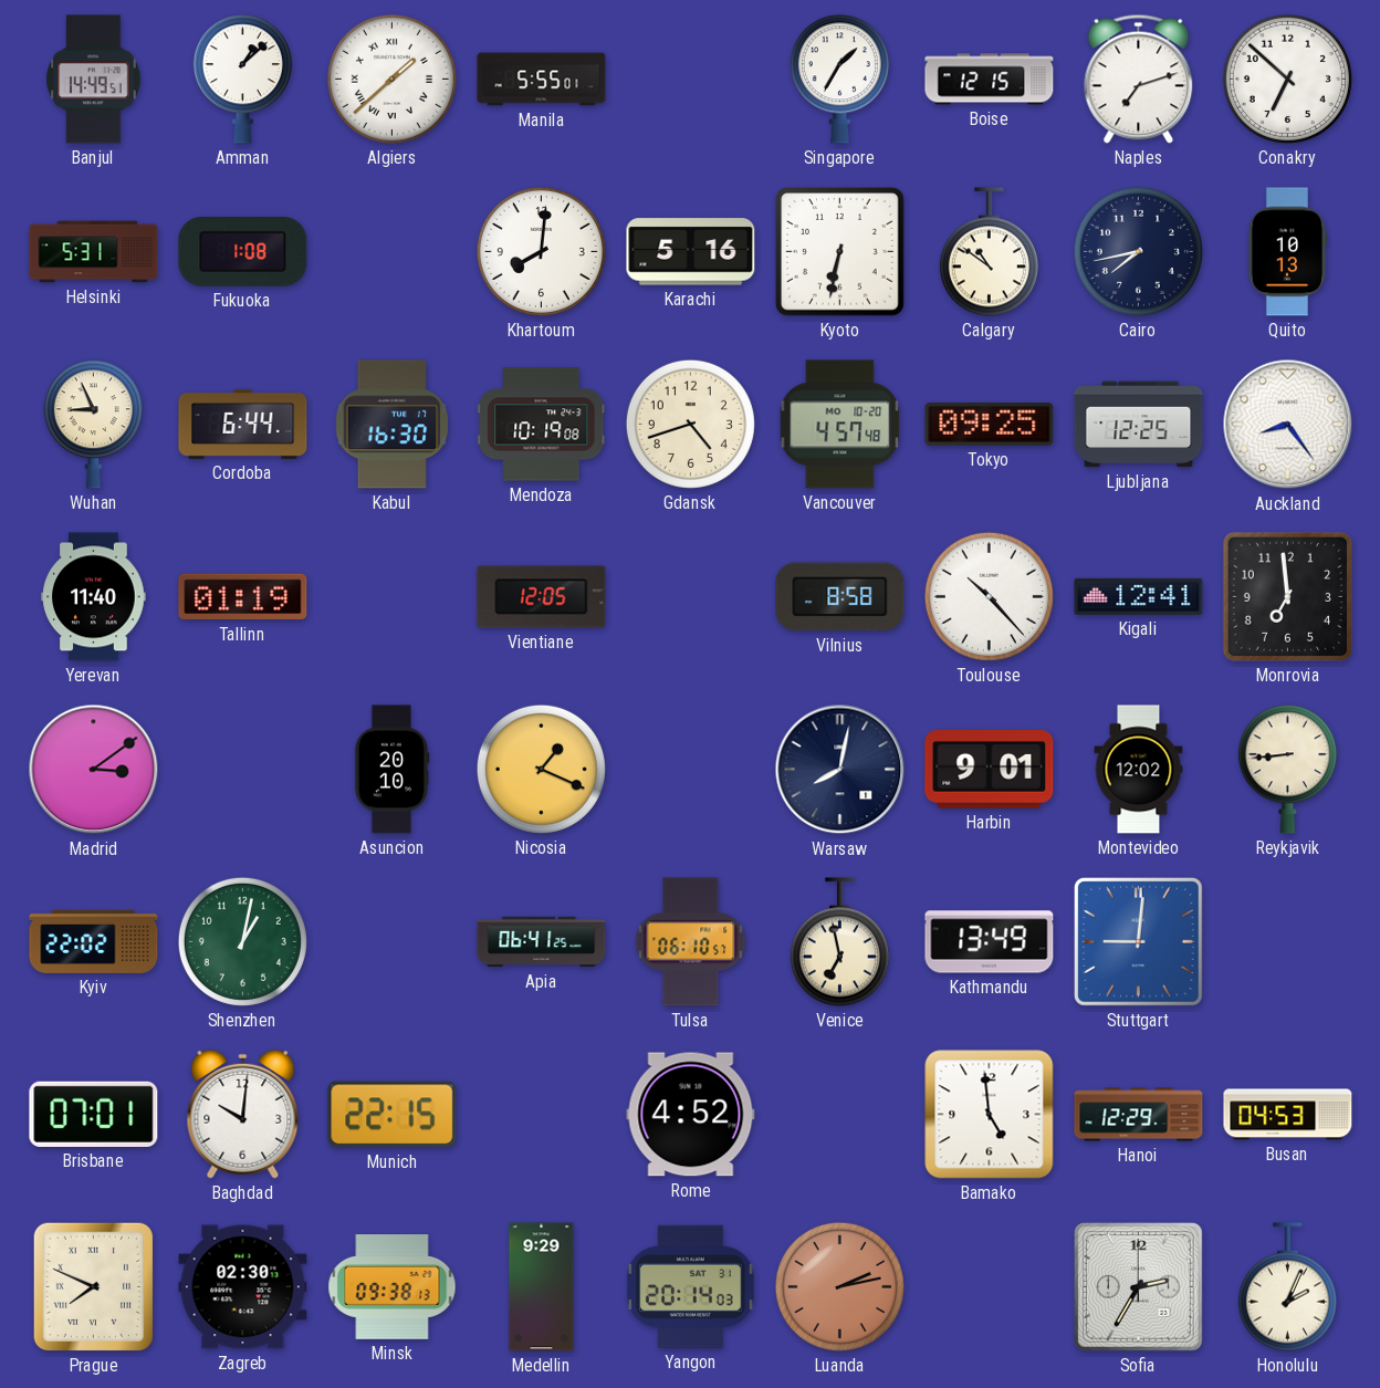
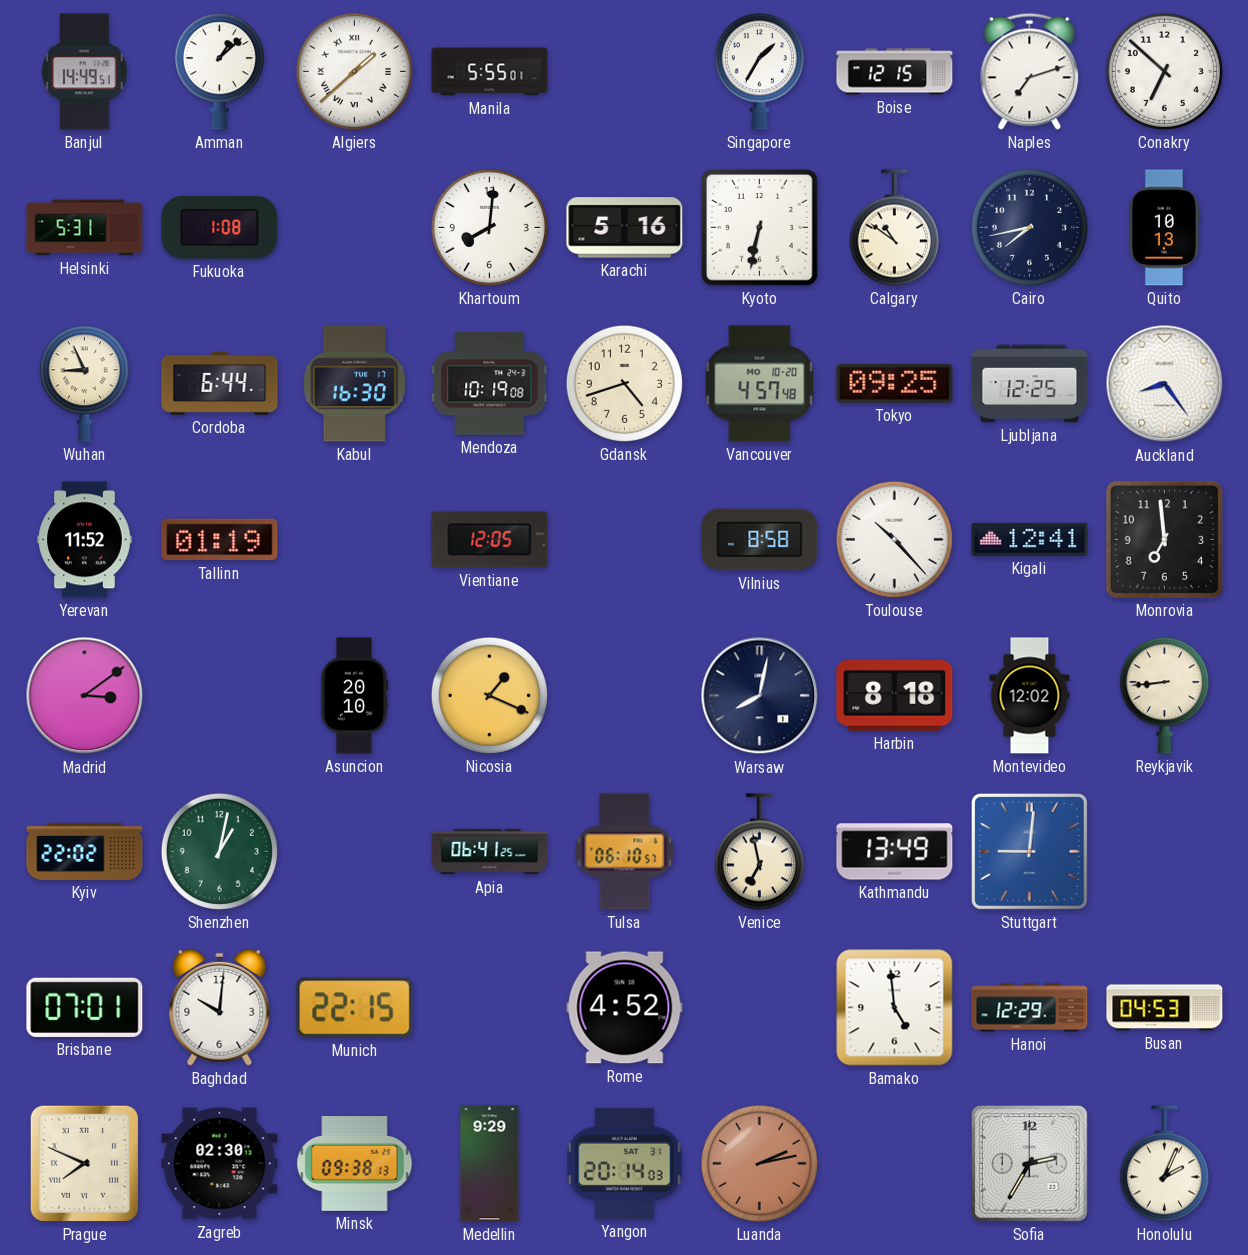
Yerevan: 11:40 -> 11:52 (85, 540)
Harbin: 9:01 -> 8:18 (895, 696)
